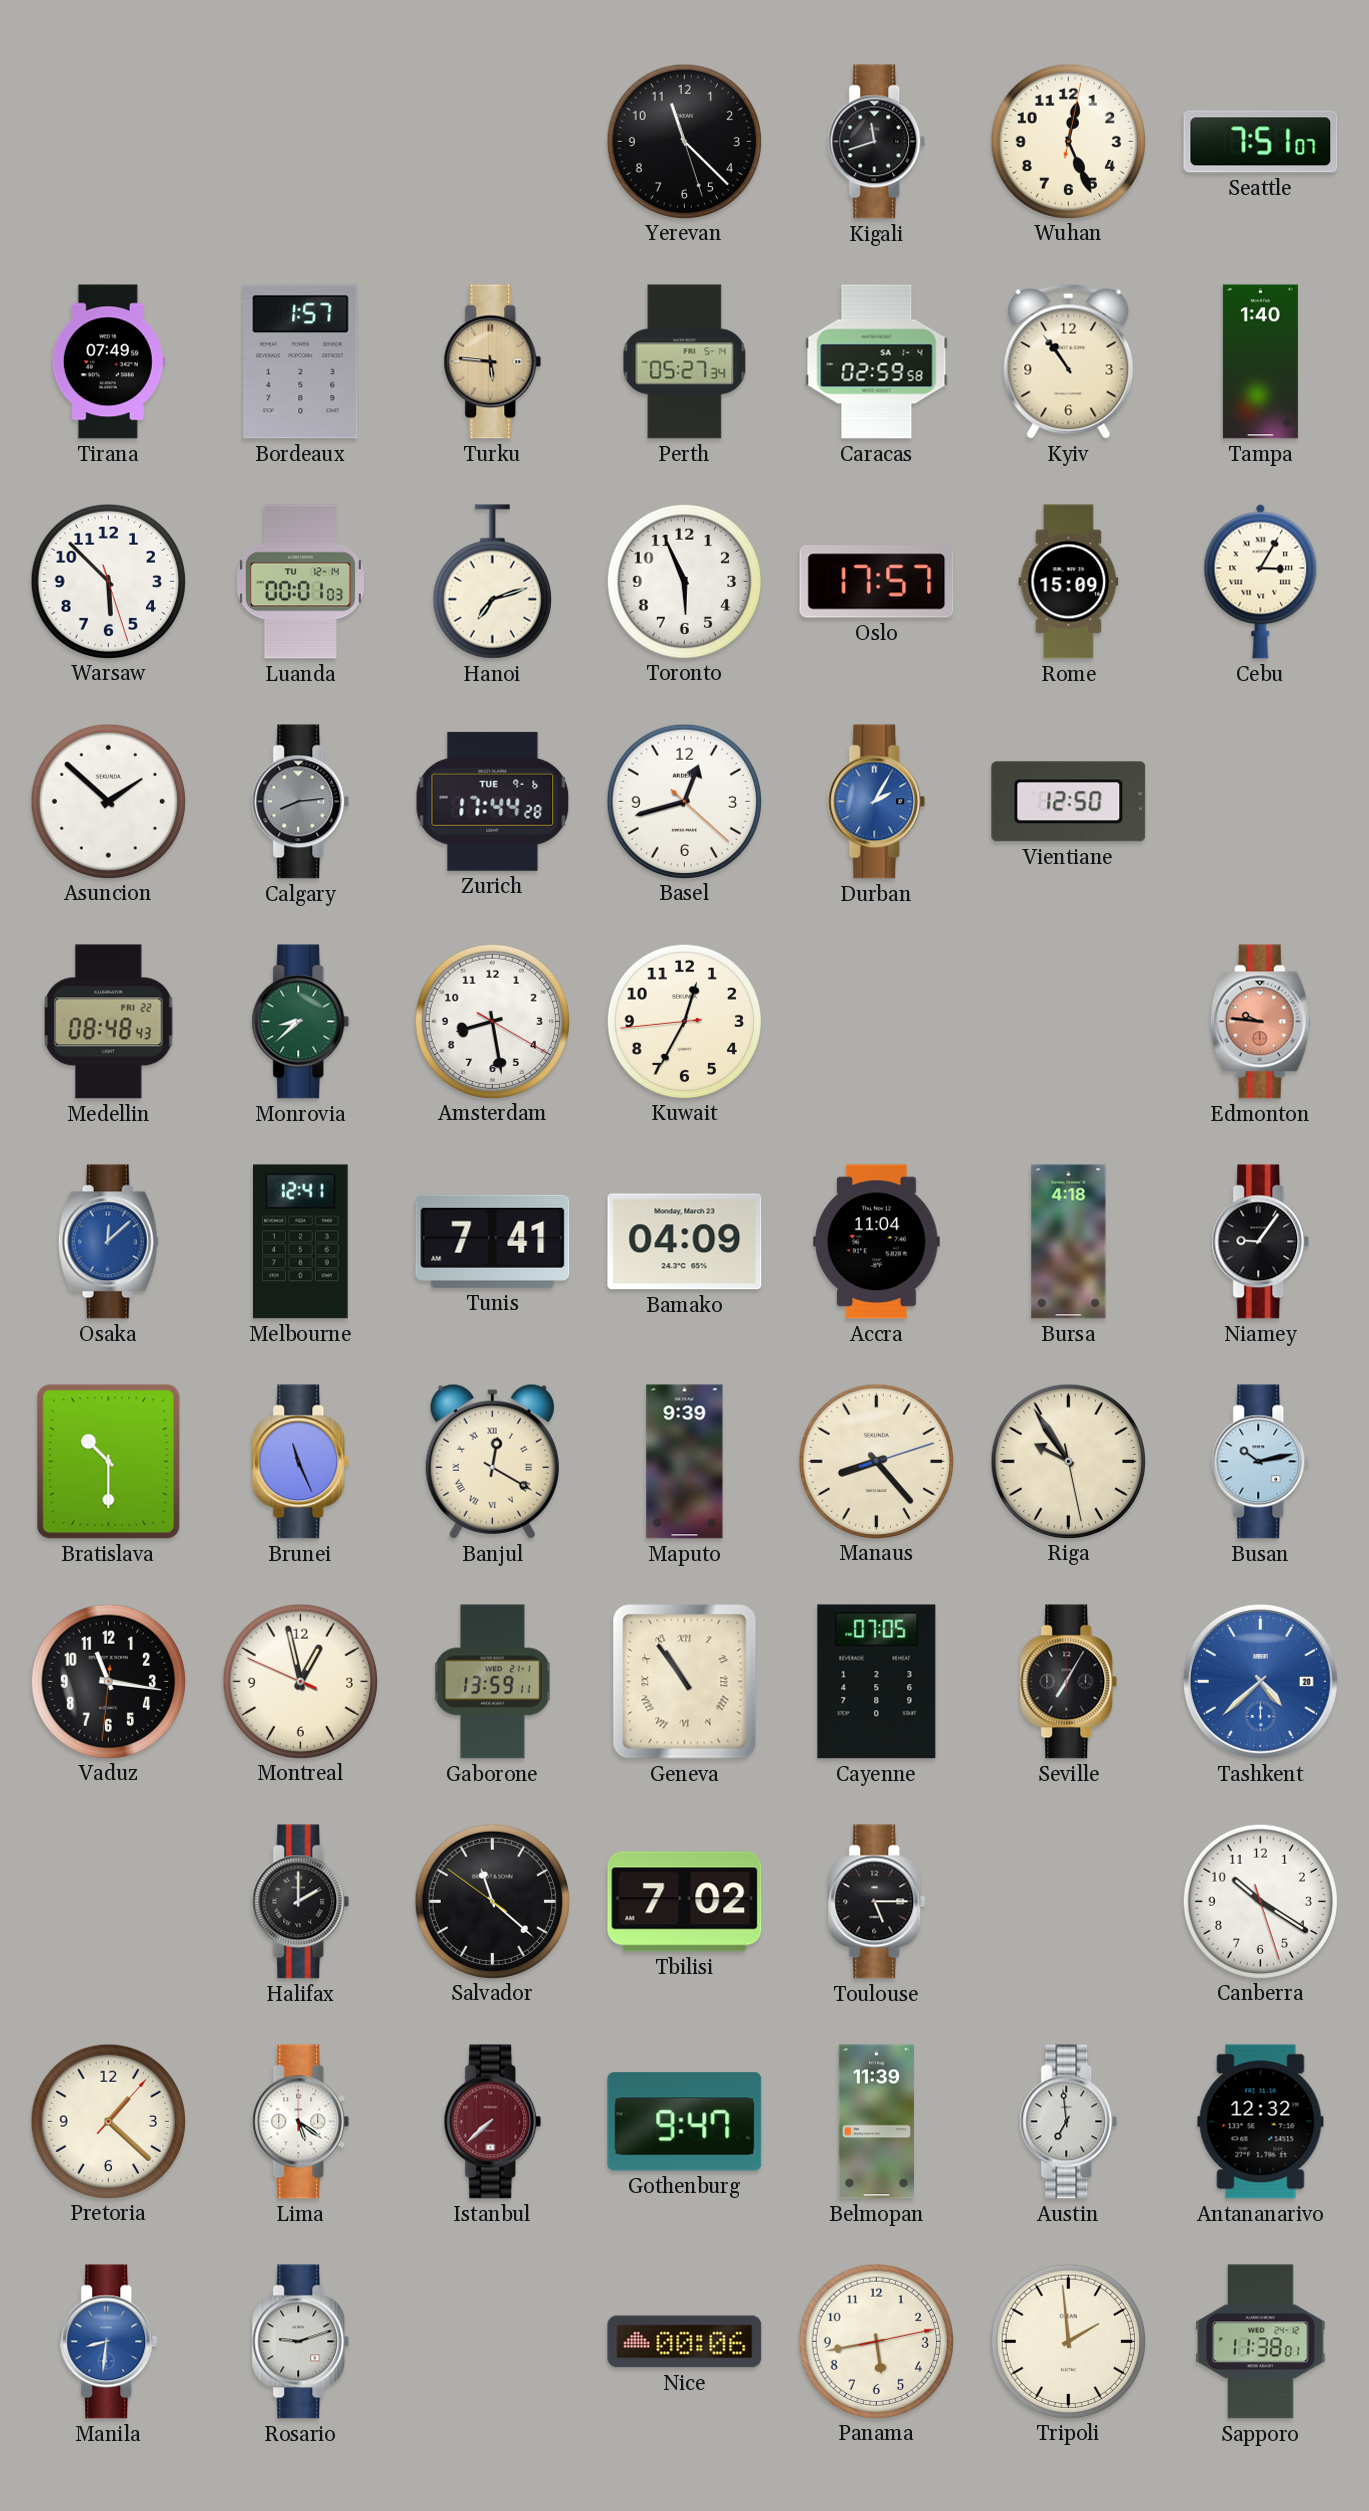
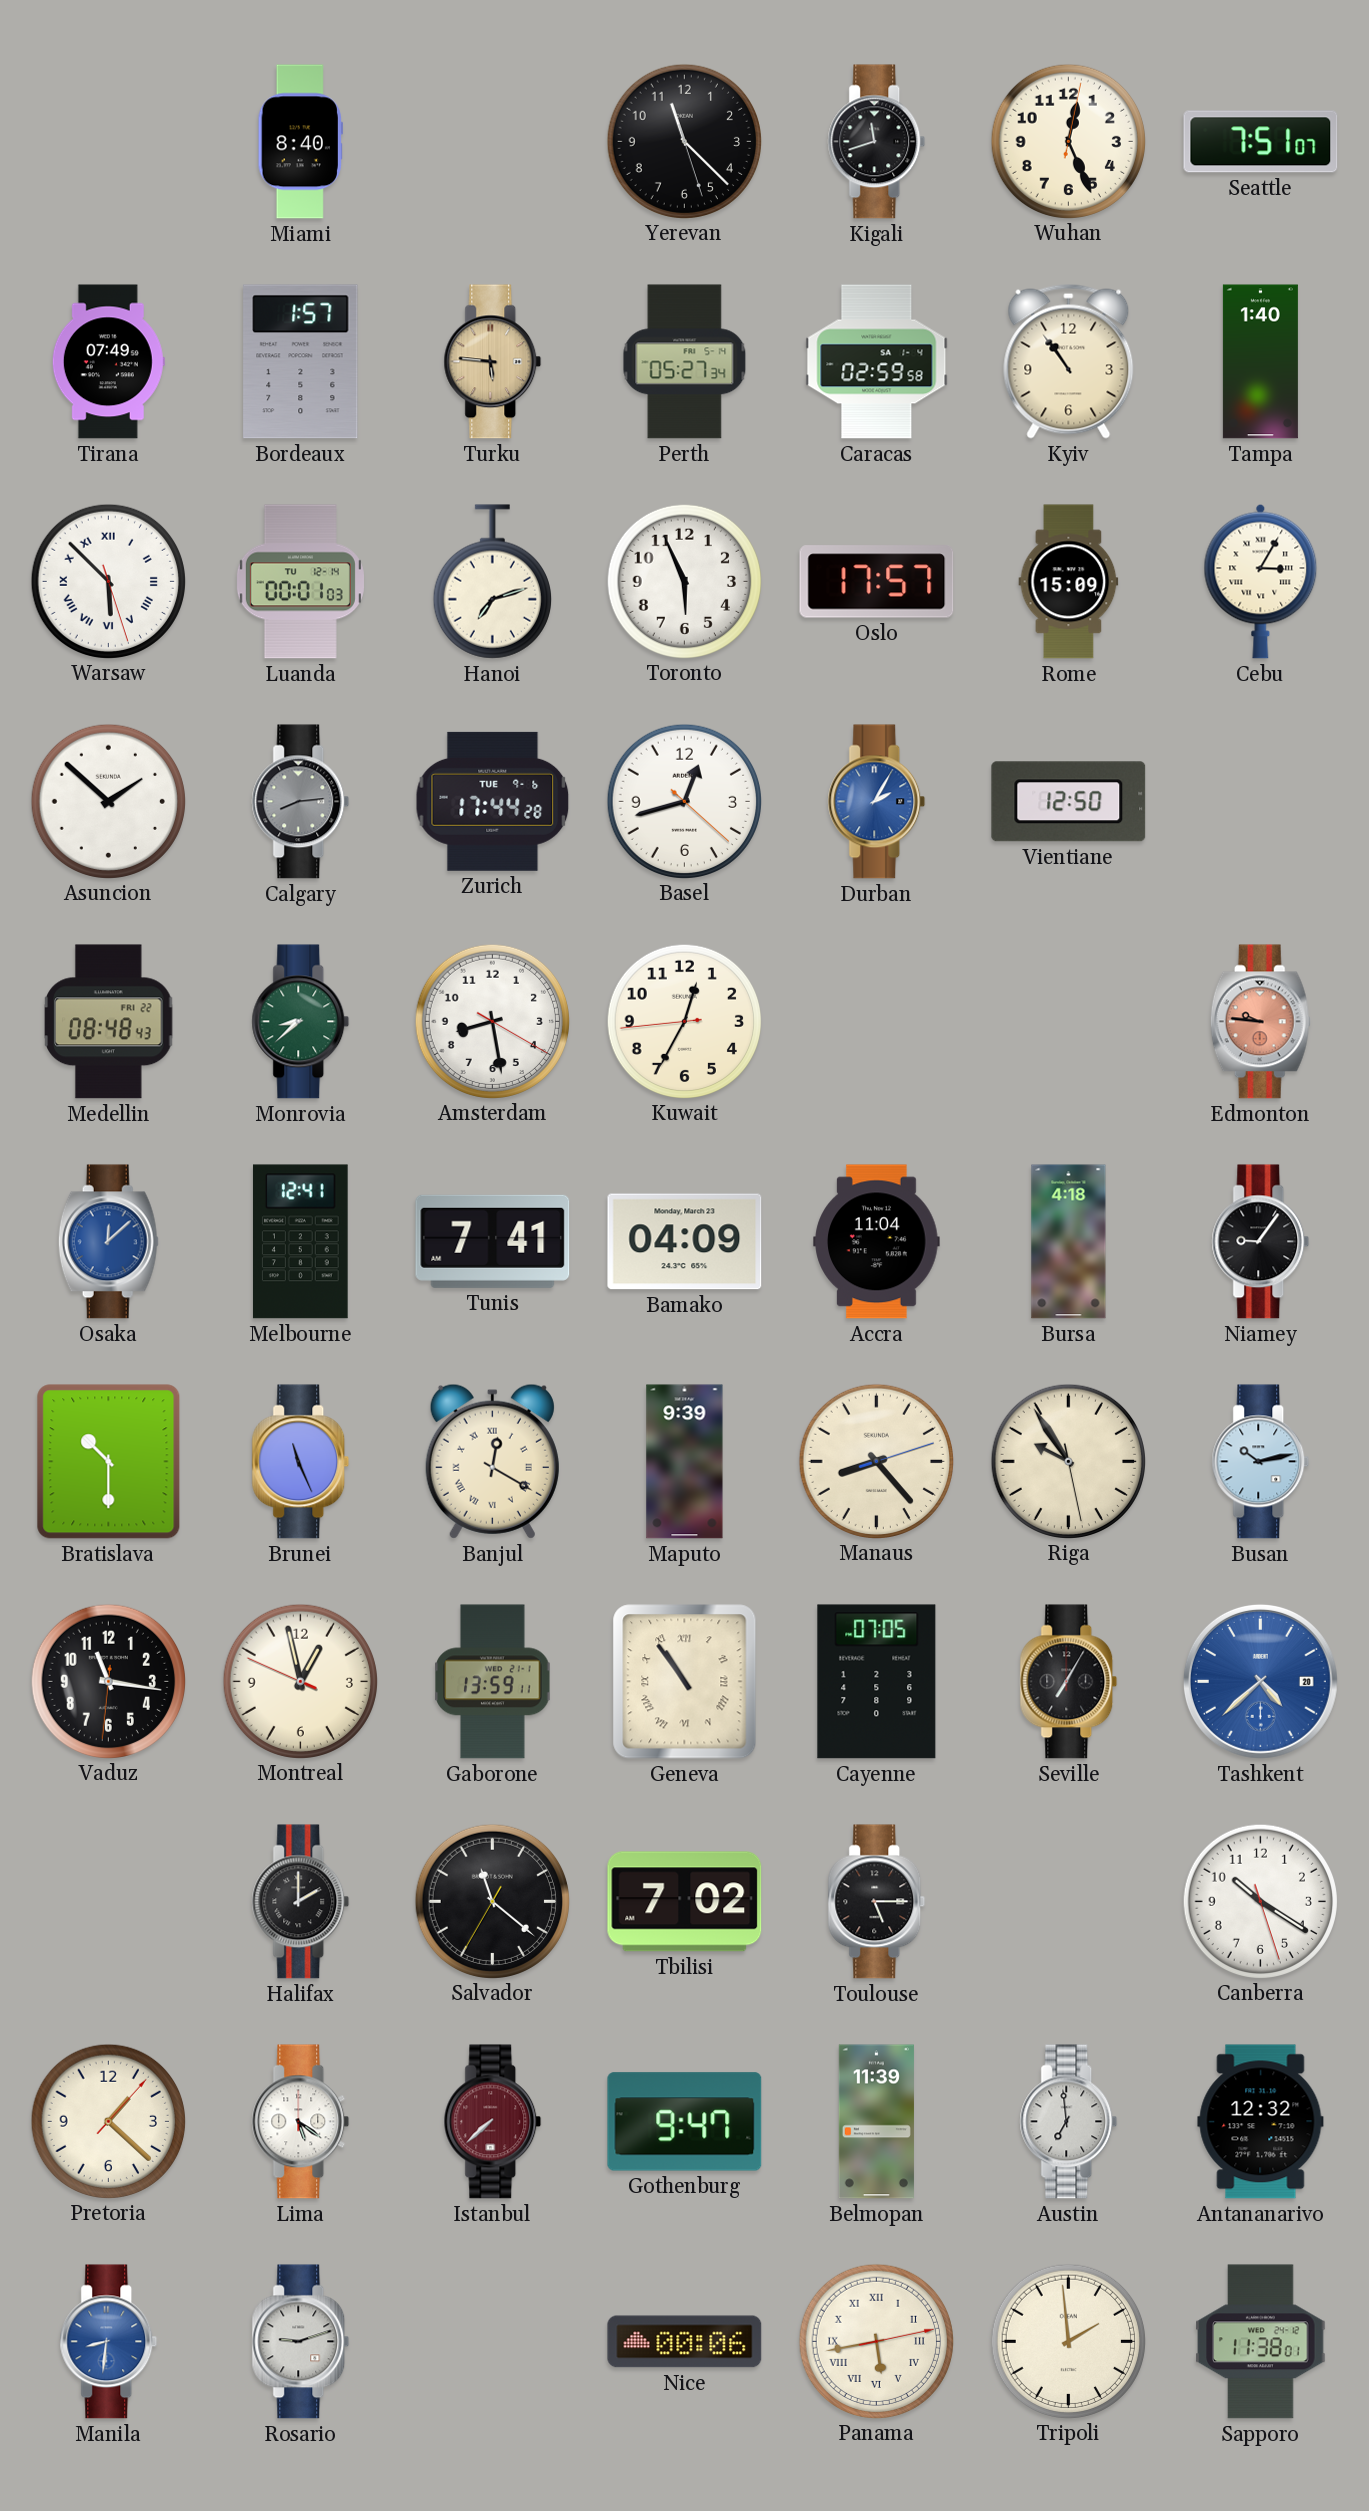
Miami: none -> 8:40 (300, 142)
Warsaw numerals: Arabic -> Roman (108, 581)
Salvador: 11:21:51 -> 11:21:35 (492, 1901)
Panama numerals: Arabic -> Roman (876, 2341)
